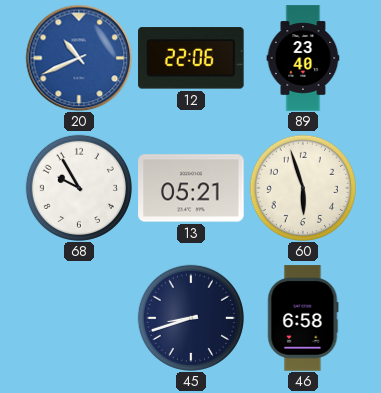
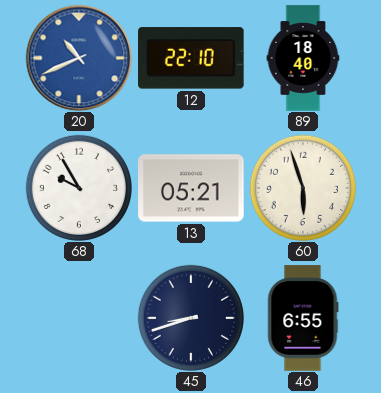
12: 22:06 -> 22:10 (191, 58)
89: 23:40 -> 18:40 (303, 58)
46: 6:58 -> 6:55 (303, 318)
